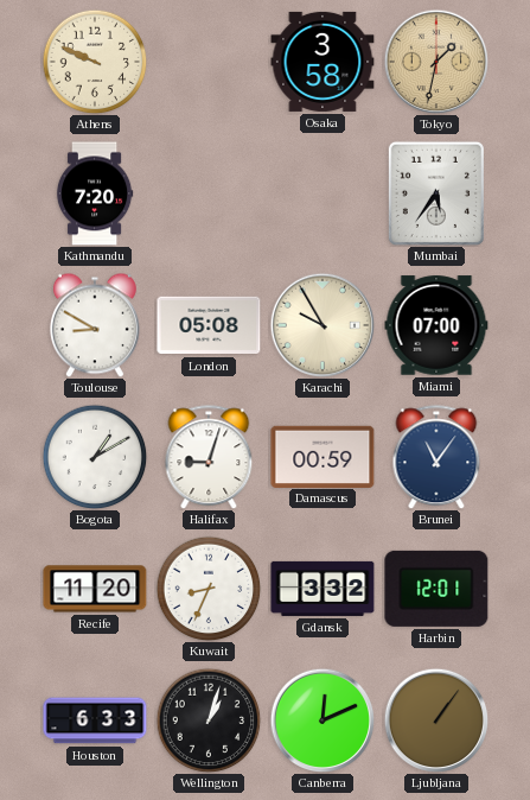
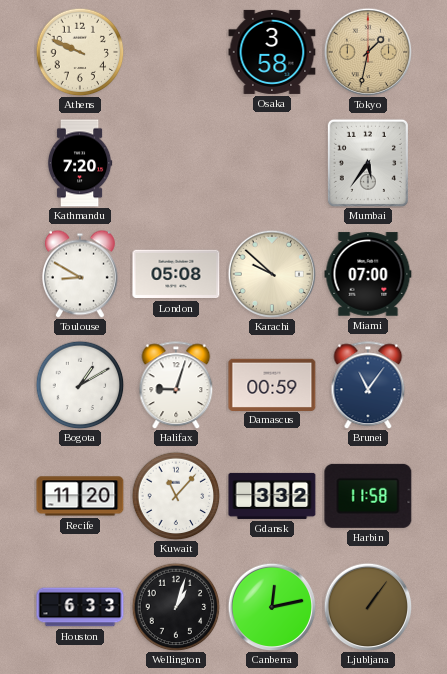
Karachi: 9:55 -> 9:52 (272, 274)
Kuwait: 8:34 -> 11:07 (176, 496)
Harbin: 12:01 -> 11:58 (368, 496)
Canberra: 12:11 -> 12:13 (272, 607)
